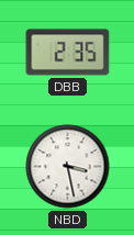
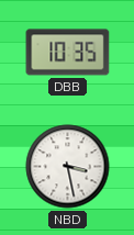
DBB: 2:35 -> 10:35 (68, 53)
